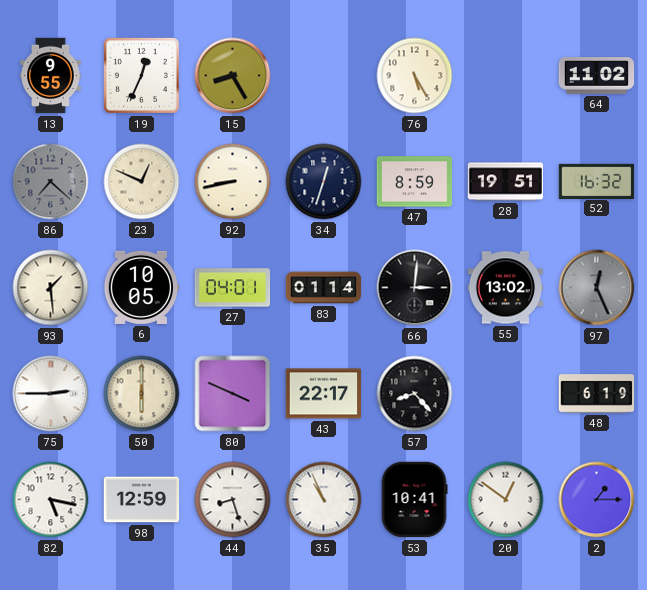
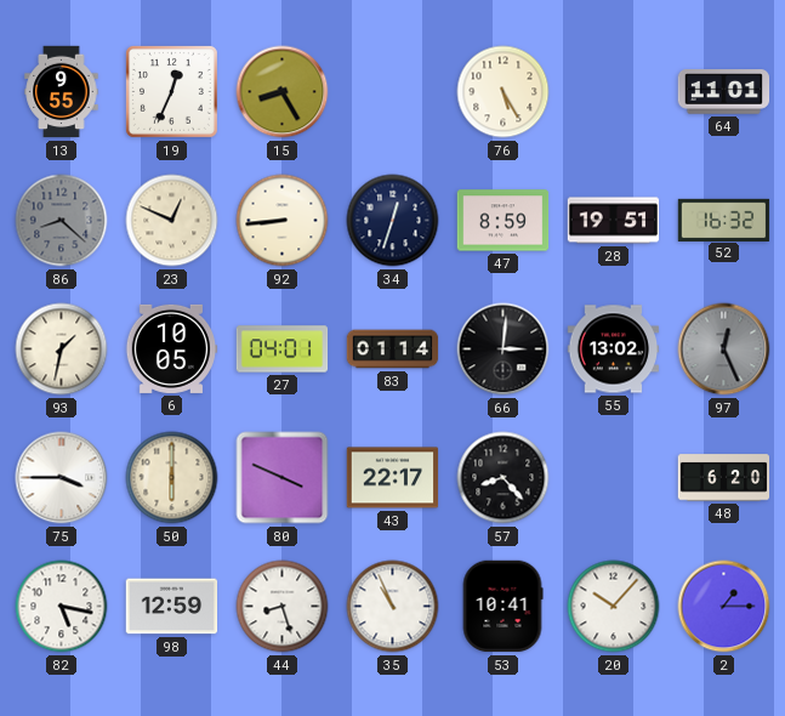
64: 11:02 -> 11:01 (724, 92)
86: 7:22 -> 8:22 (62, 221)
92: 8:43 -> 8:44 (283, 221)
93: 1:29 -> 1:32 (62, 350)
75: 2:45 -> 3:45 (62, 478)
48: 6:19 -> 6:20 (724, 478)
20: 12:51 -> 10:07 (614, 607)
